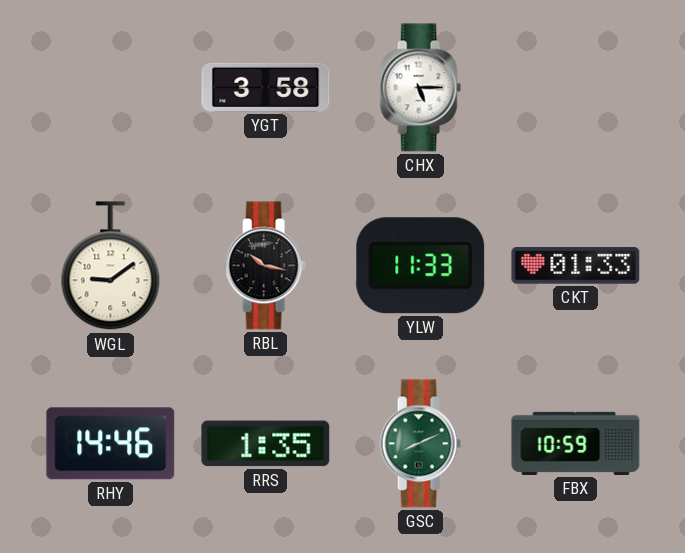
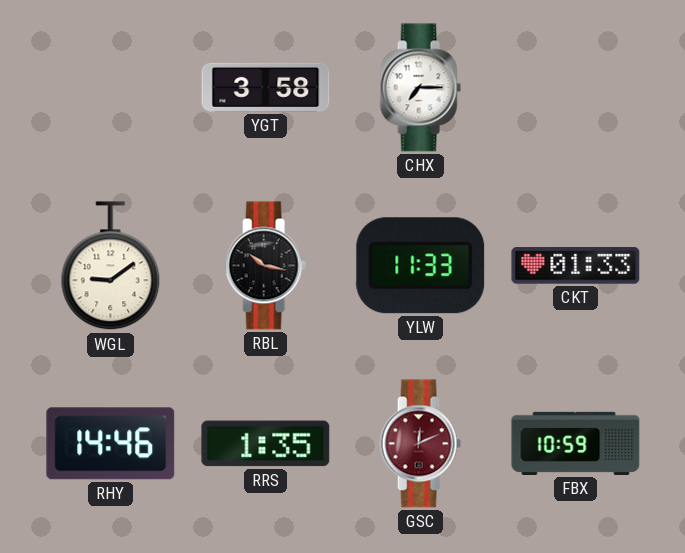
CHX: 5:15 -> 7:15 (420, 88)
GSC: 8:11 -> 12:11 (420, 444)
GSC dial: green -> burgundy (420, 444)
